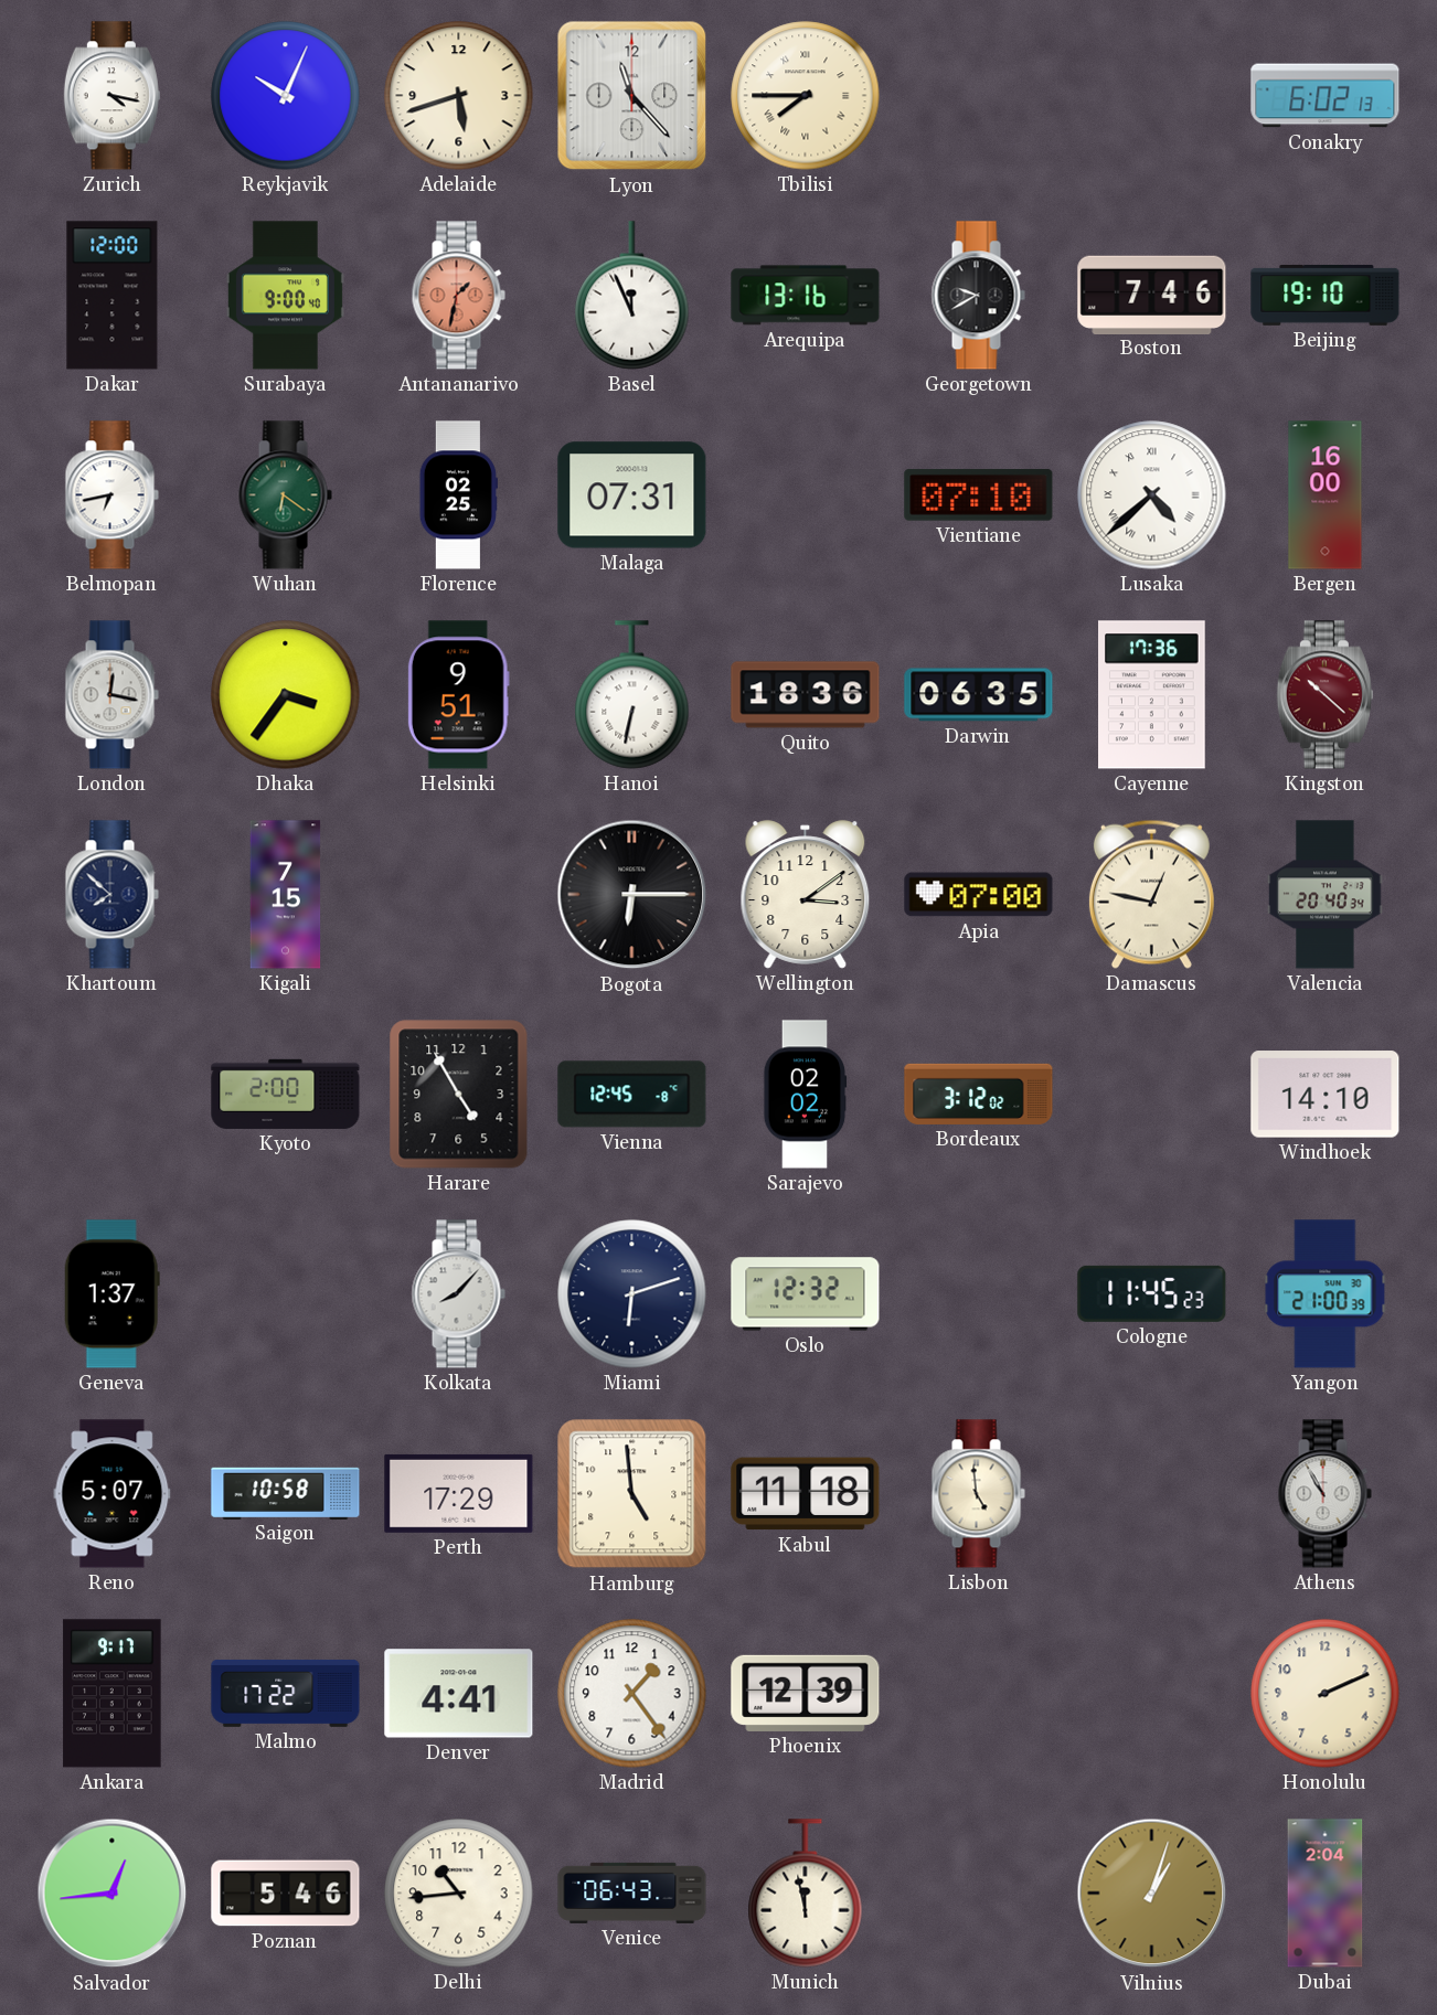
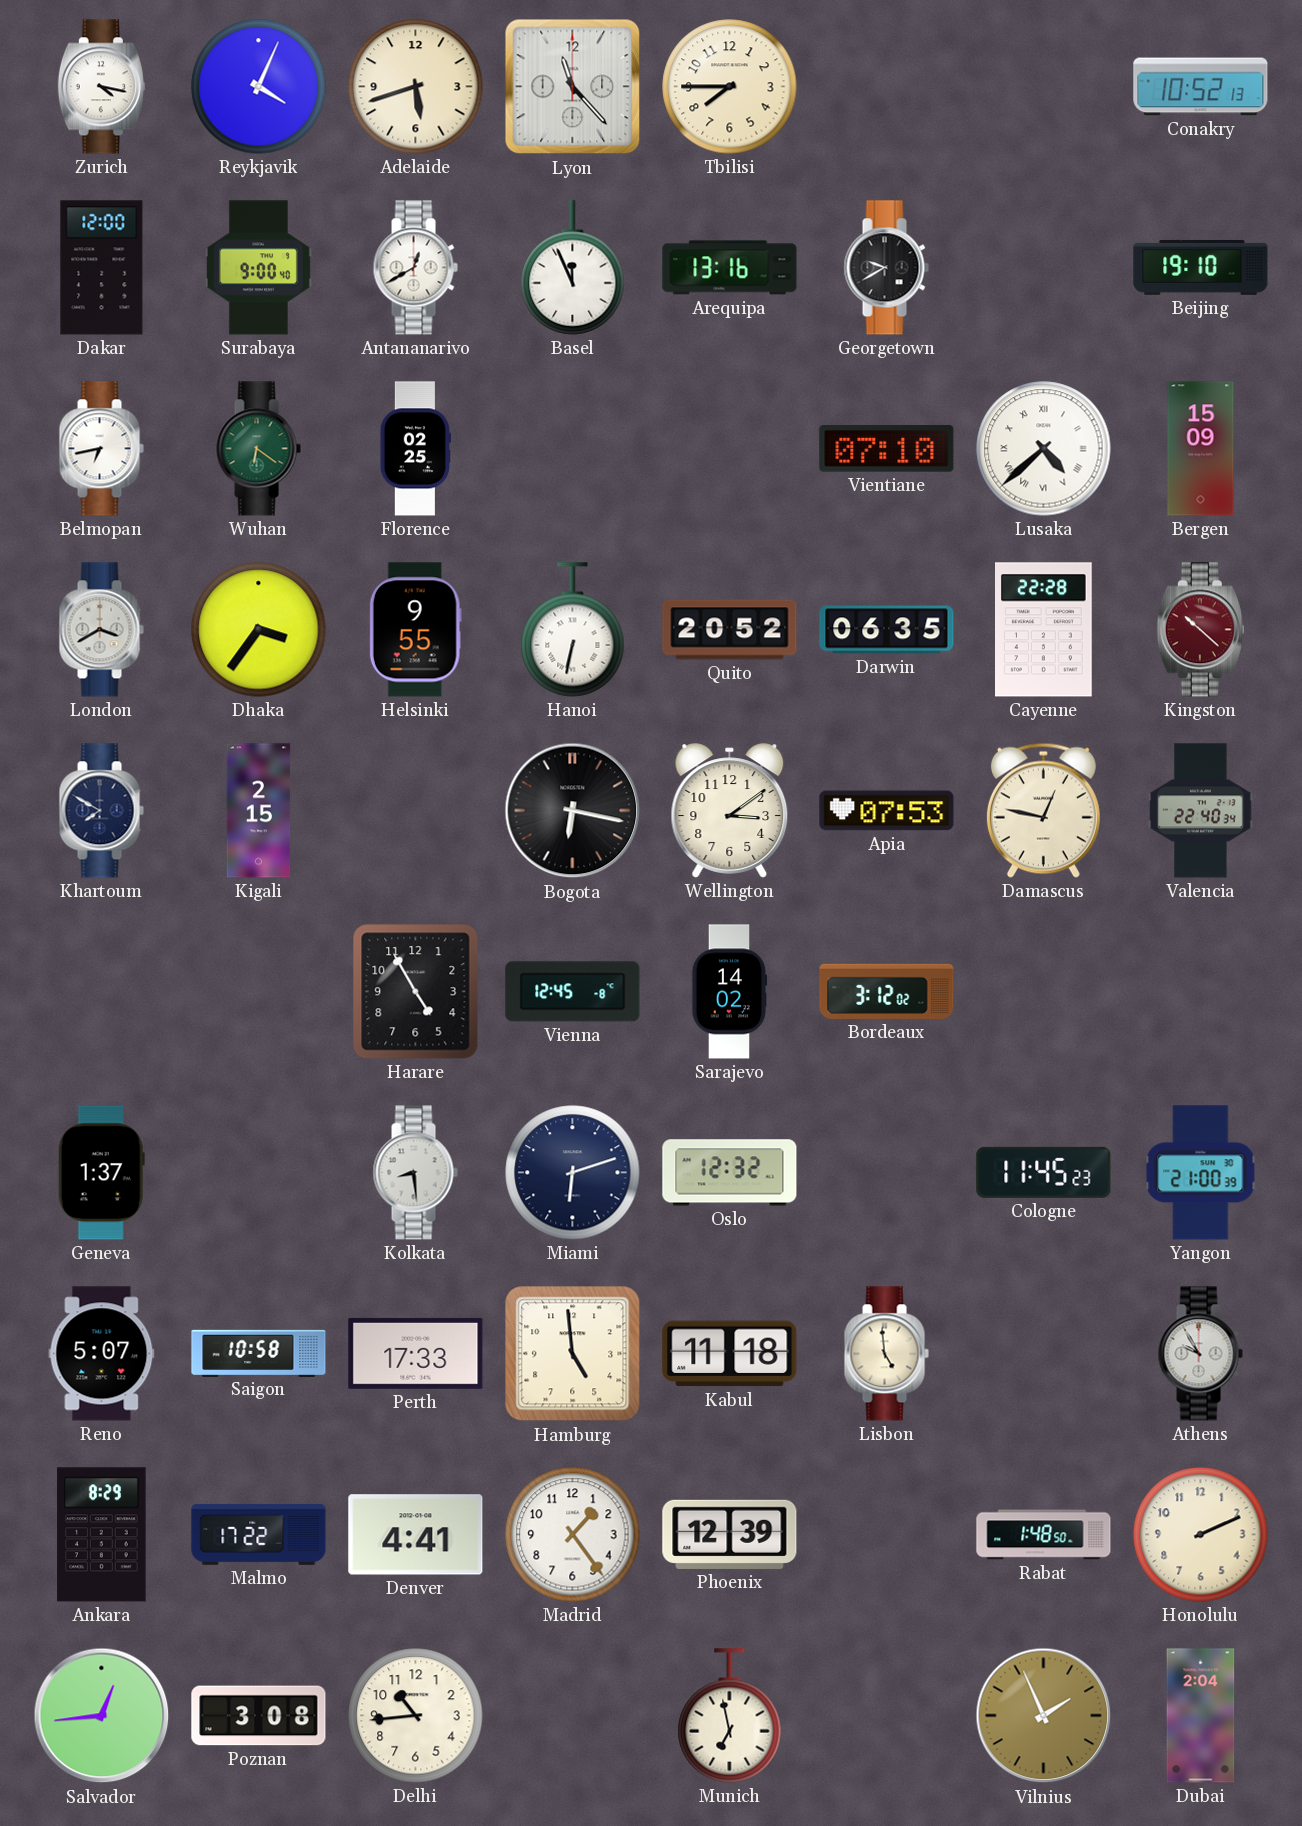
Reykjavik: 10:04 -> 4:04 (259, 87)
Tbilisi numerals: Roman -> Arabic (730, 87)
Conakry: 6:02 -> 10:52 (1201, 87)
Antananarivo: 1:32 -> 12:40 (415, 268)
Antananarivo dial: salmon -> white (415, 268)
Boston: 7:46 -> none (1152, 295)
Malaga: 07:31 -> none (632, 495)
Bergen: 16:00 -> 15:09 (1201, 449)
London: 12:17 -> 3:40 (101, 630)
Helsinki: 9:51 -> 9:55 (415, 630)
Quito: 18:36 -> 20:52 (730, 630)
Cayenne: 17:36 -> 22:28 (1044, 630)
Khartoum: 7:52 -> 7:50 (101, 811)
Kigali: 7:15 -> 2:15 (259, 811)
Bogota: 6:15 -> 6:17 (573, 811)
Apia: 07:00 -> 07:53 (887, 811)
Valencia: 20:40 -> 22:40 (1201, 811)
Kyoto: 2:00 -> none (286, 1094)
Sarajevo: 02:02 -> 14:02 (730, 992)
Windhoek: 14:10 -> none (1326, 1095)
Kolkata: 8:07 -> 8:29 (415, 1173)
Perth: 17:29 -> 17:33 (416, 1353)
Athens: 10:55 -> 9:55 (1200, 1354)
Ankara: 9:17 -> 8:29 (102, 1535)
Rabat: none -> 1:48 (1044, 1535)
Poznan: 5:46 -> 3:08 (259, 1716)
Venice: 06:43 -> none (632, 1893)
Munich: 11:58 -> 6:58 (730, 1716)
Vilnius: 1:03 -> 1:56 (1044, 1716)
